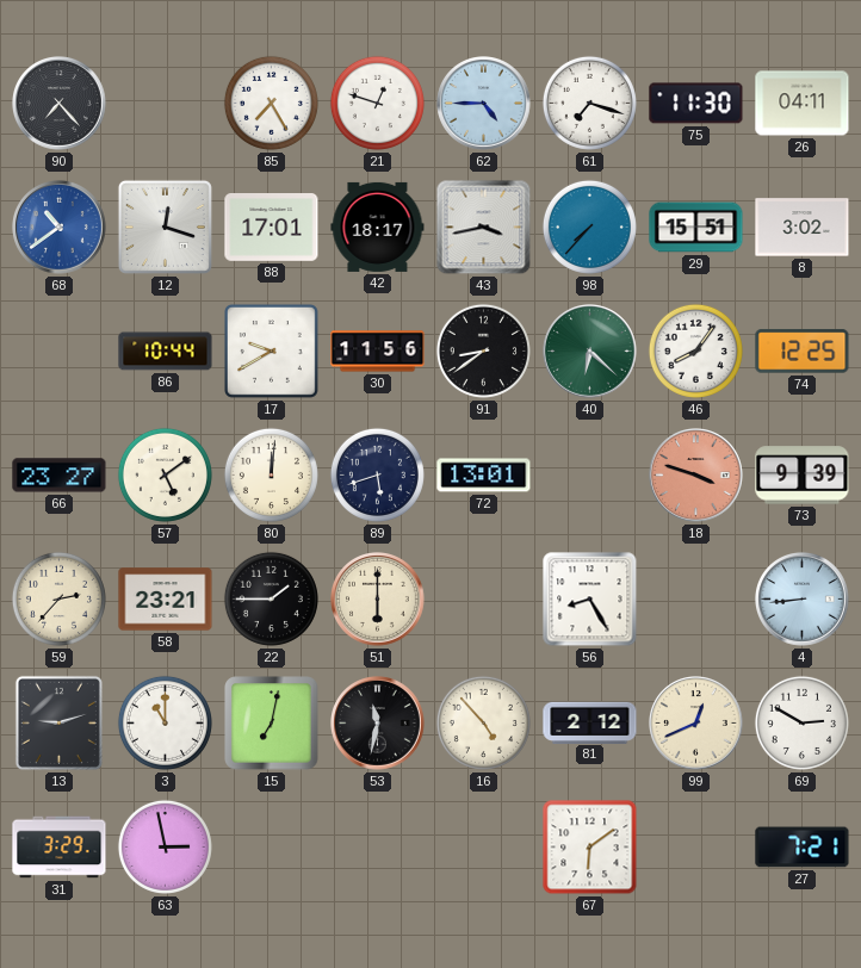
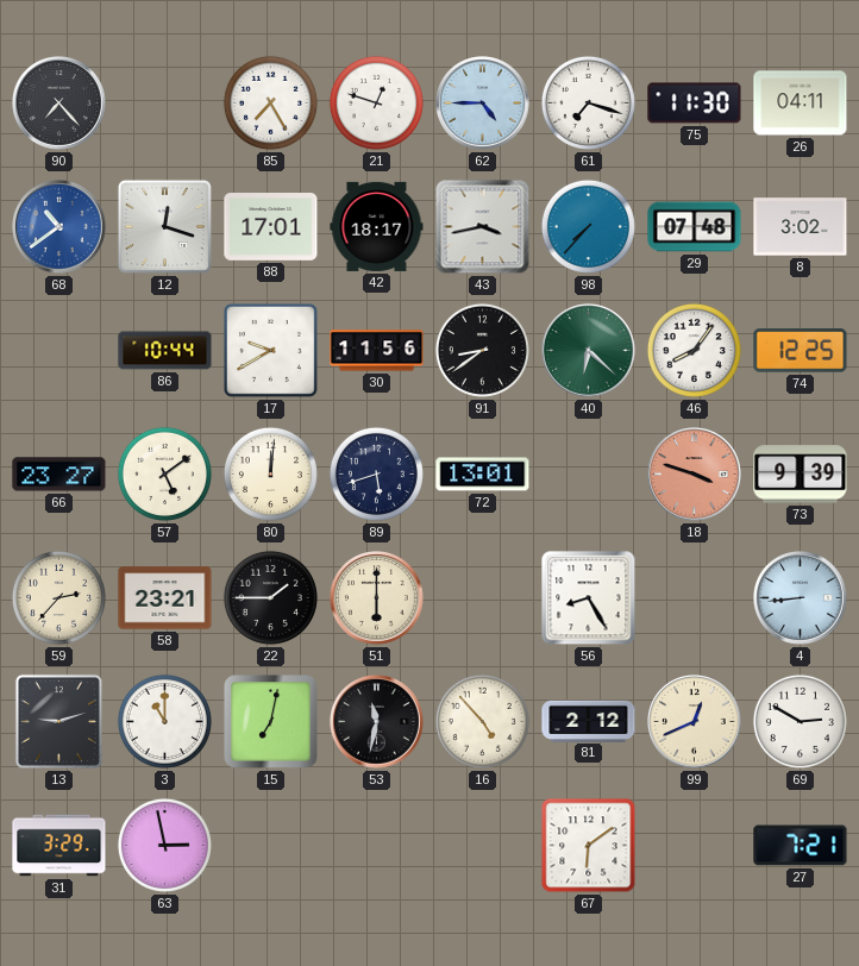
29: 15:51 -> 07:48 (695, 227)
